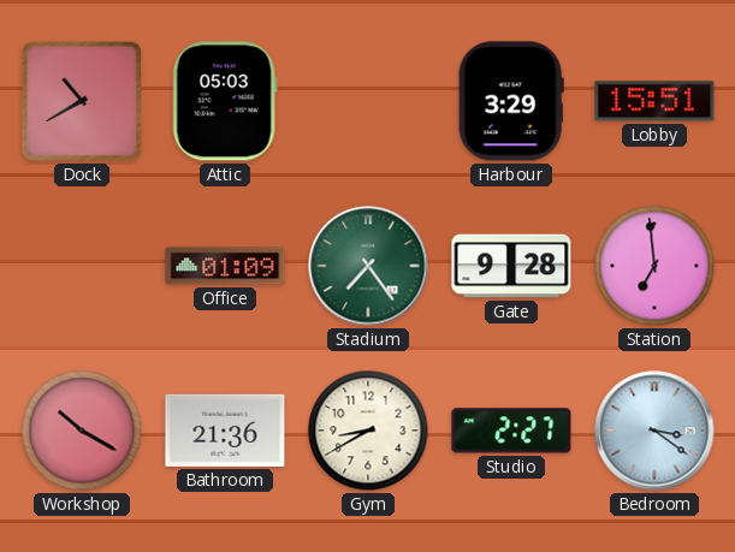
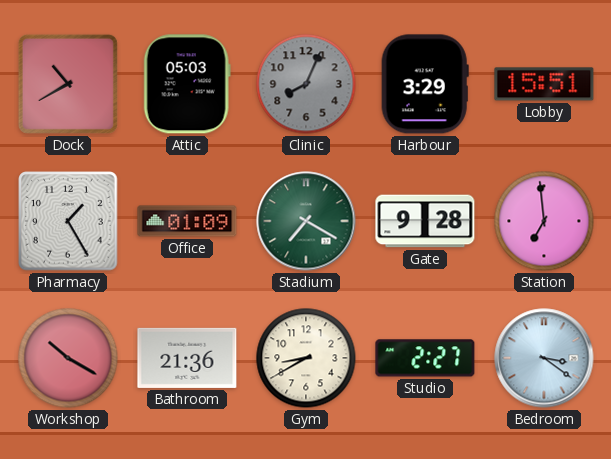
Clinic: none -> 8:04 (306, 84)
Pharmacy: none -> 1:25 (68, 221)
Stadium: 7:24 -> 7:20 (306, 221)
